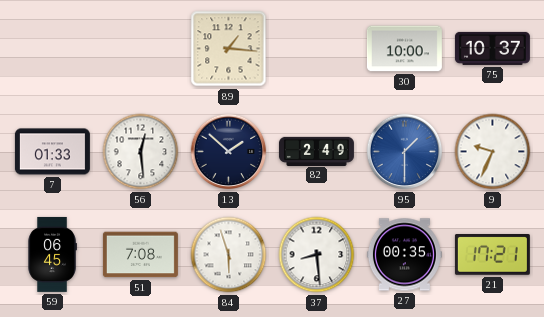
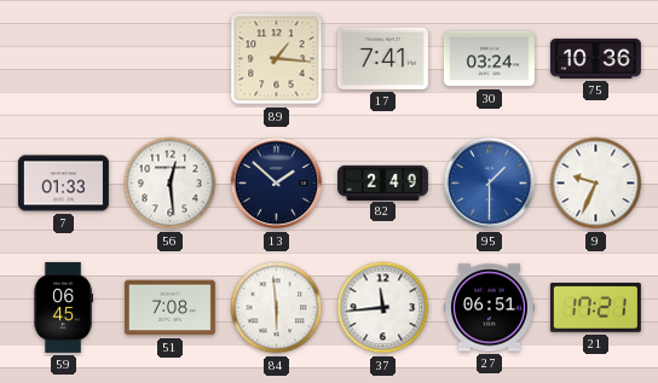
17: none -> 7:41 (382, 58)
30: 10:00 -> 03:24 (489, 59)
75: 10:37 -> 10:36 (595, 58)
84: 5:57 -> 5:59 (277, 308)
37: 8:29 -> 11:44 (383, 308)
27: 00:35 -> 06:51 (489, 308)
